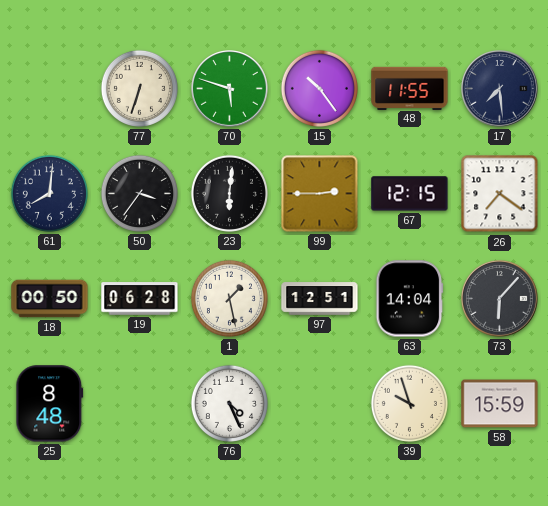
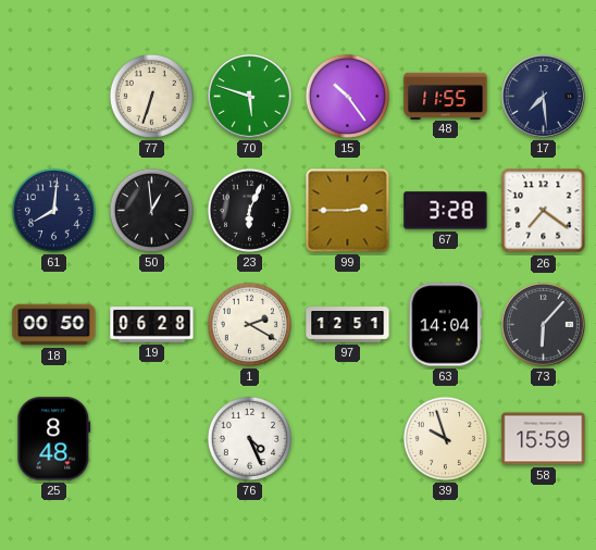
50: 3:36 -> 12:59 (151, 210)
23: 6:01 -> 6:04 (249, 210)
67: 12:15 -> 3:28 (446, 211)
1: 1:28 -> 2:20 (249, 324)
